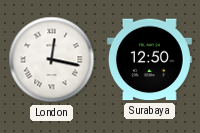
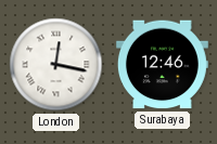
Surabaya: 12:50 -> 12:46 (162, 65)
